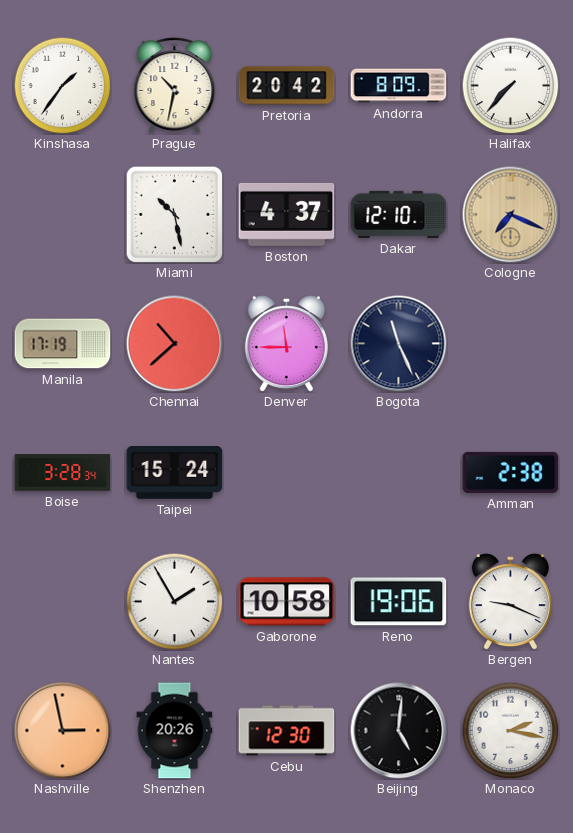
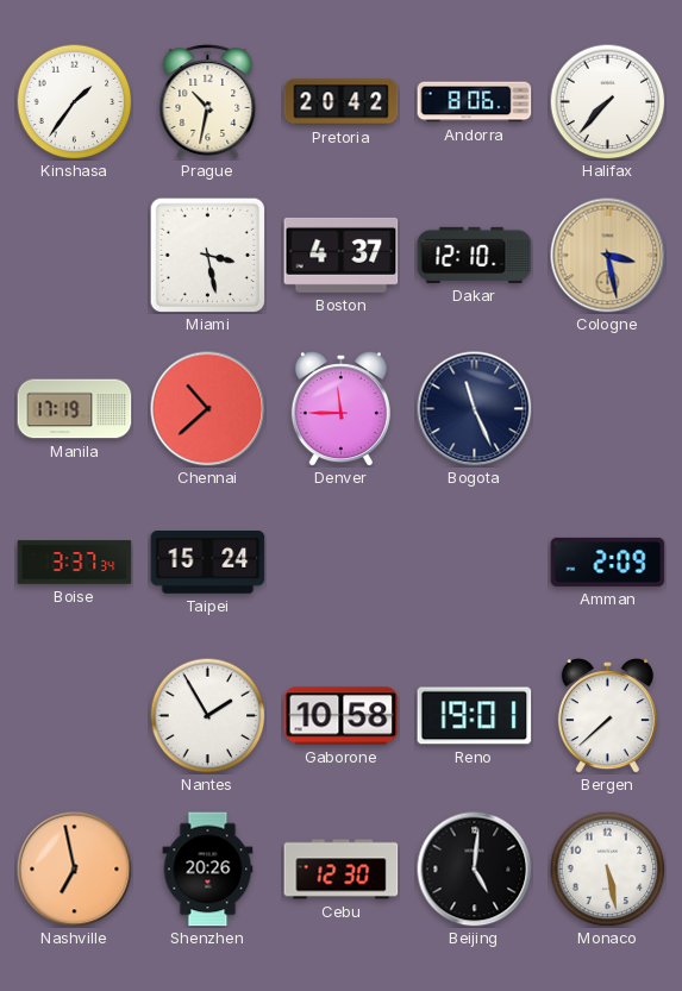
Andorra: 8:09 -> 8:06 (475, 102)
Miami: 10:28 -> 3:28 (207, 255)
Cologne: 7:19 -> 3:28 (608, 256)
Boise: 3:28 -> 3:37 (75, 563)
Amman: 2:38 -> 2:09 (608, 562)
Reno: 19:06 -> 19:01 (475, 716)
Bergen: 9:19 -> 7:38 (607, 716)
Nashville: 2:58 -> 6:58 (75, 870)
Monaco: 2:17 -> 5:28 (607, 868)
